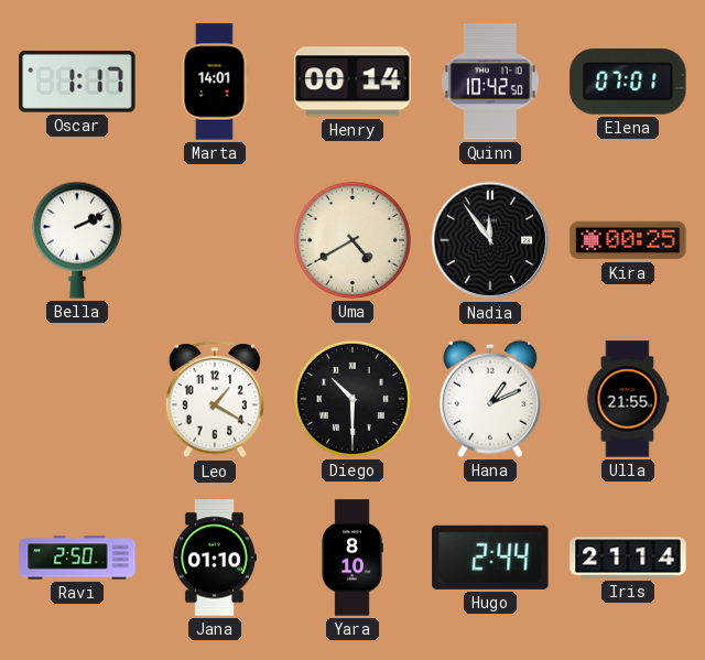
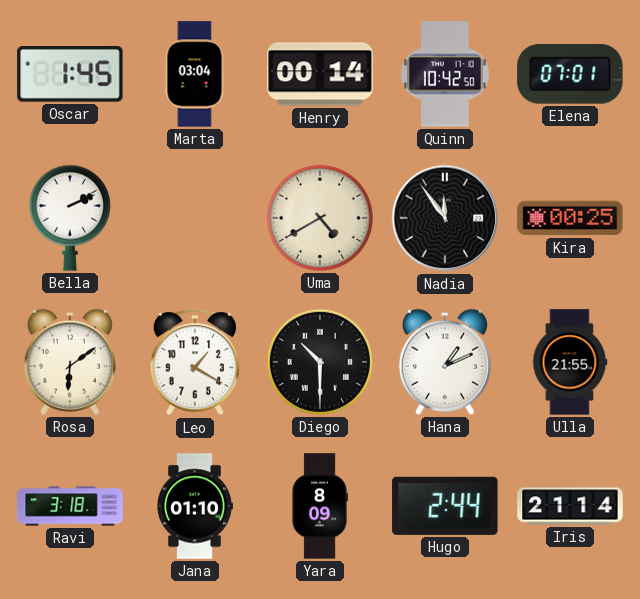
Oscar: 1:17 -> 1:45 (70, 75)
Marta: 14:01 -> 03:04 (195, 74)
Rosa: none -> 6:09 (70, 362)
Ravi: 2:50 -> 3:18 (70, 506)
Yara: 8:10 -> 8:09 (320, 506)
